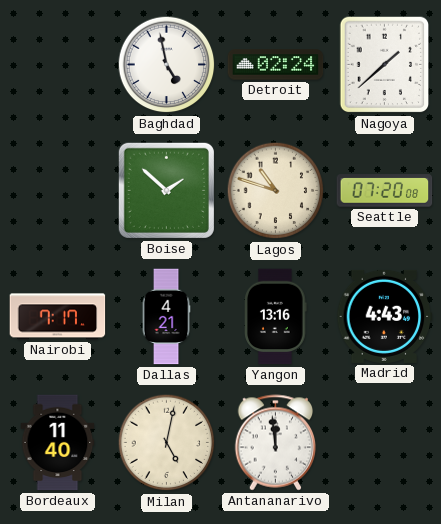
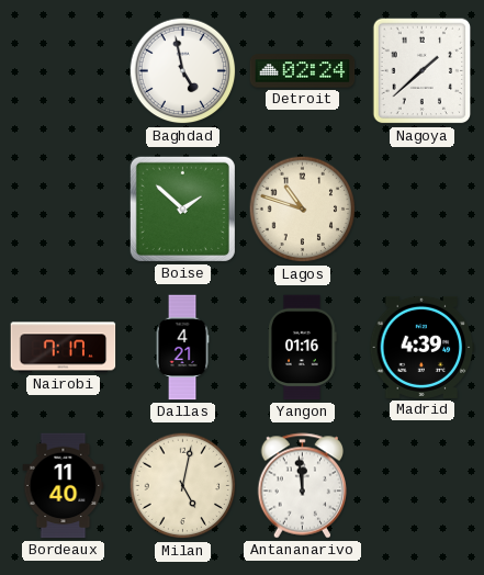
Seattle: 07:20 -> none (385, 191)
Yangon: 13:16 -> 01:16 (303, 348)
Madrid: 4:43 -> 4:39 (423, 347)
